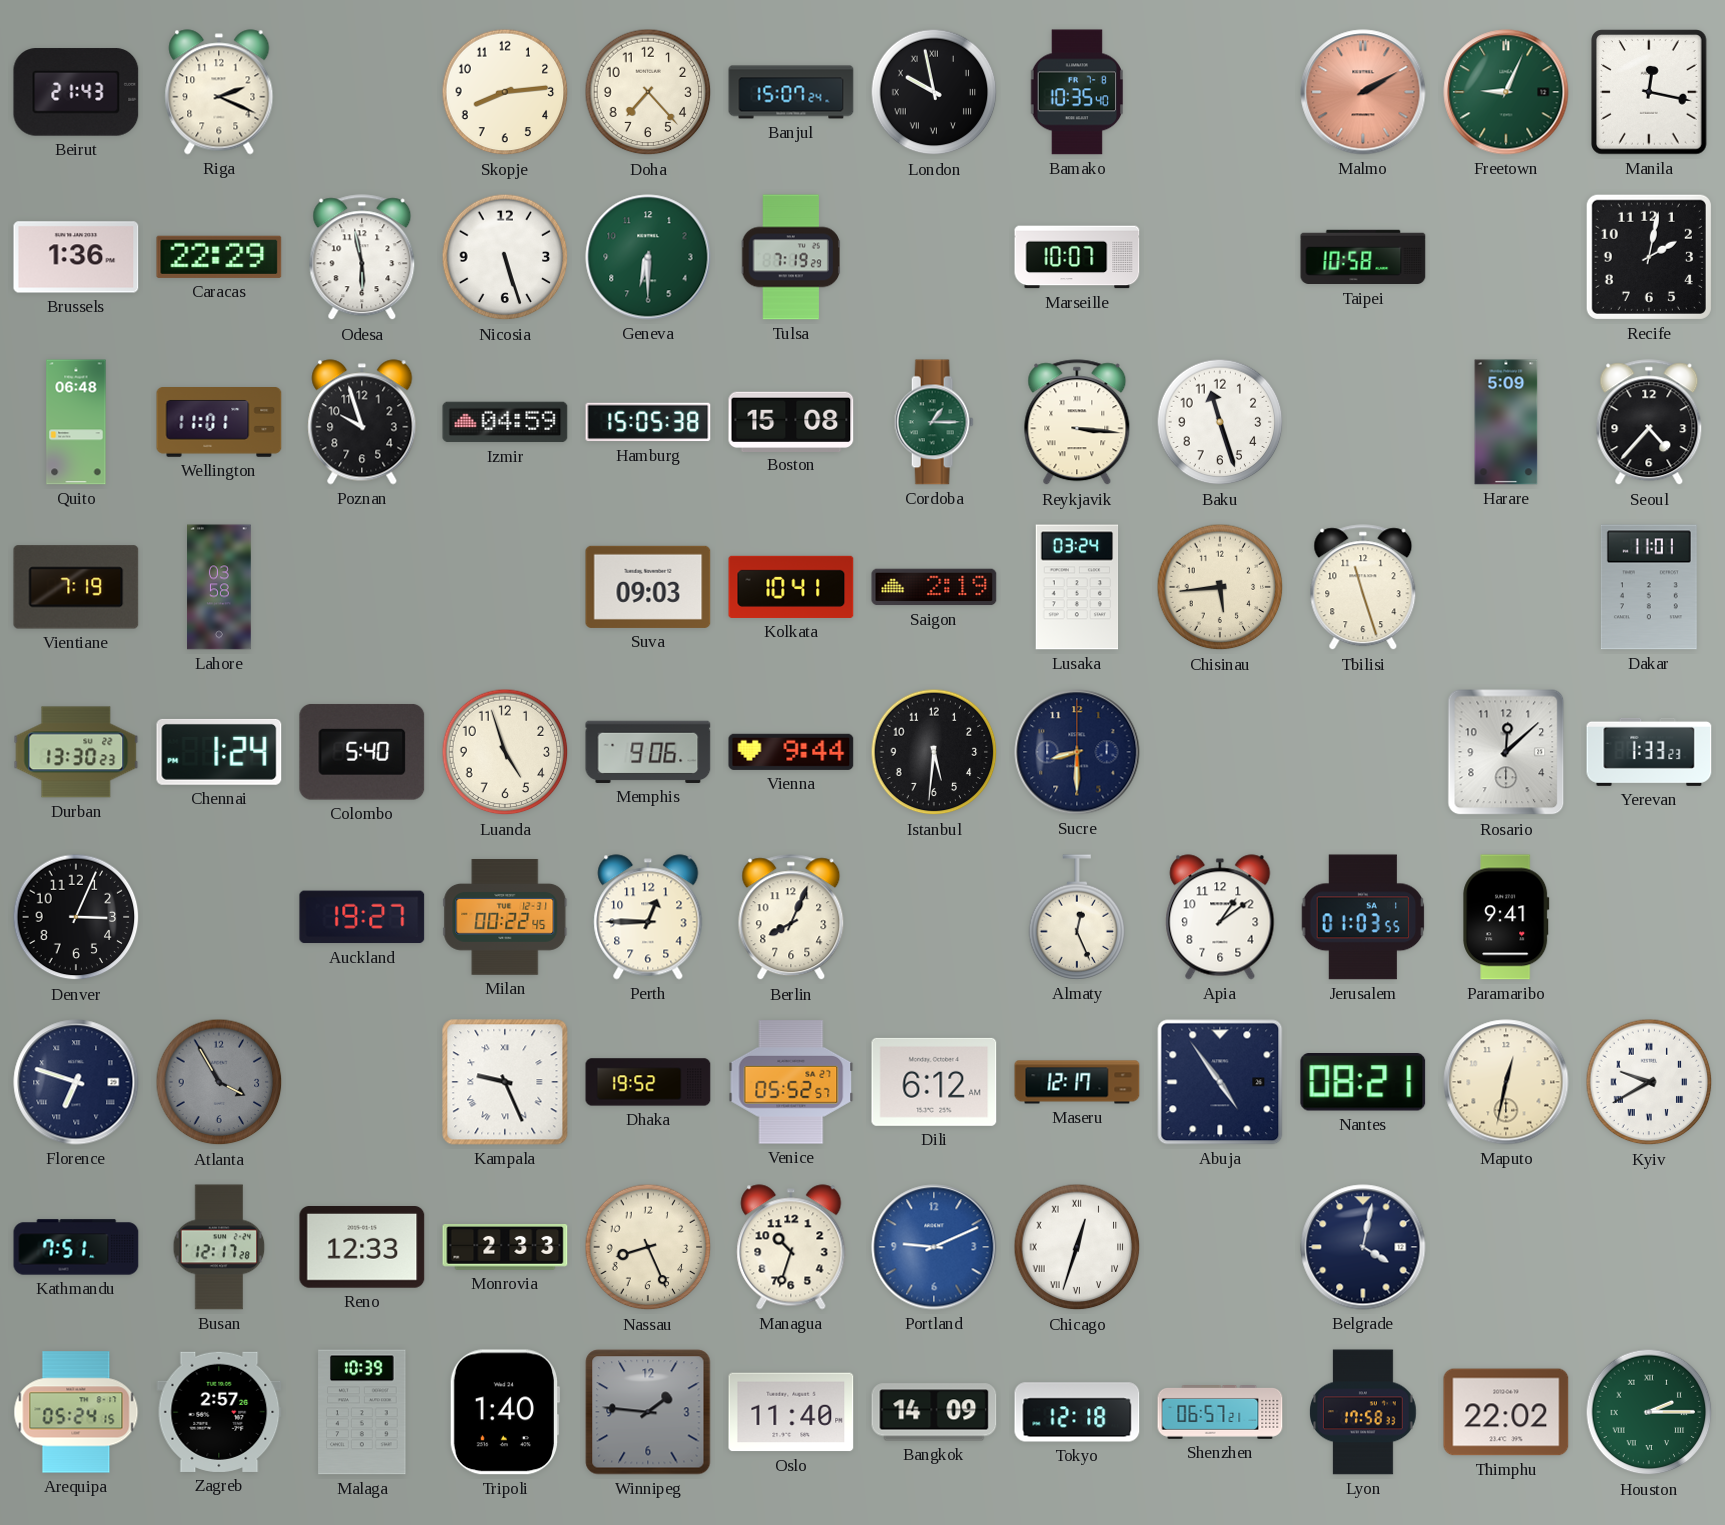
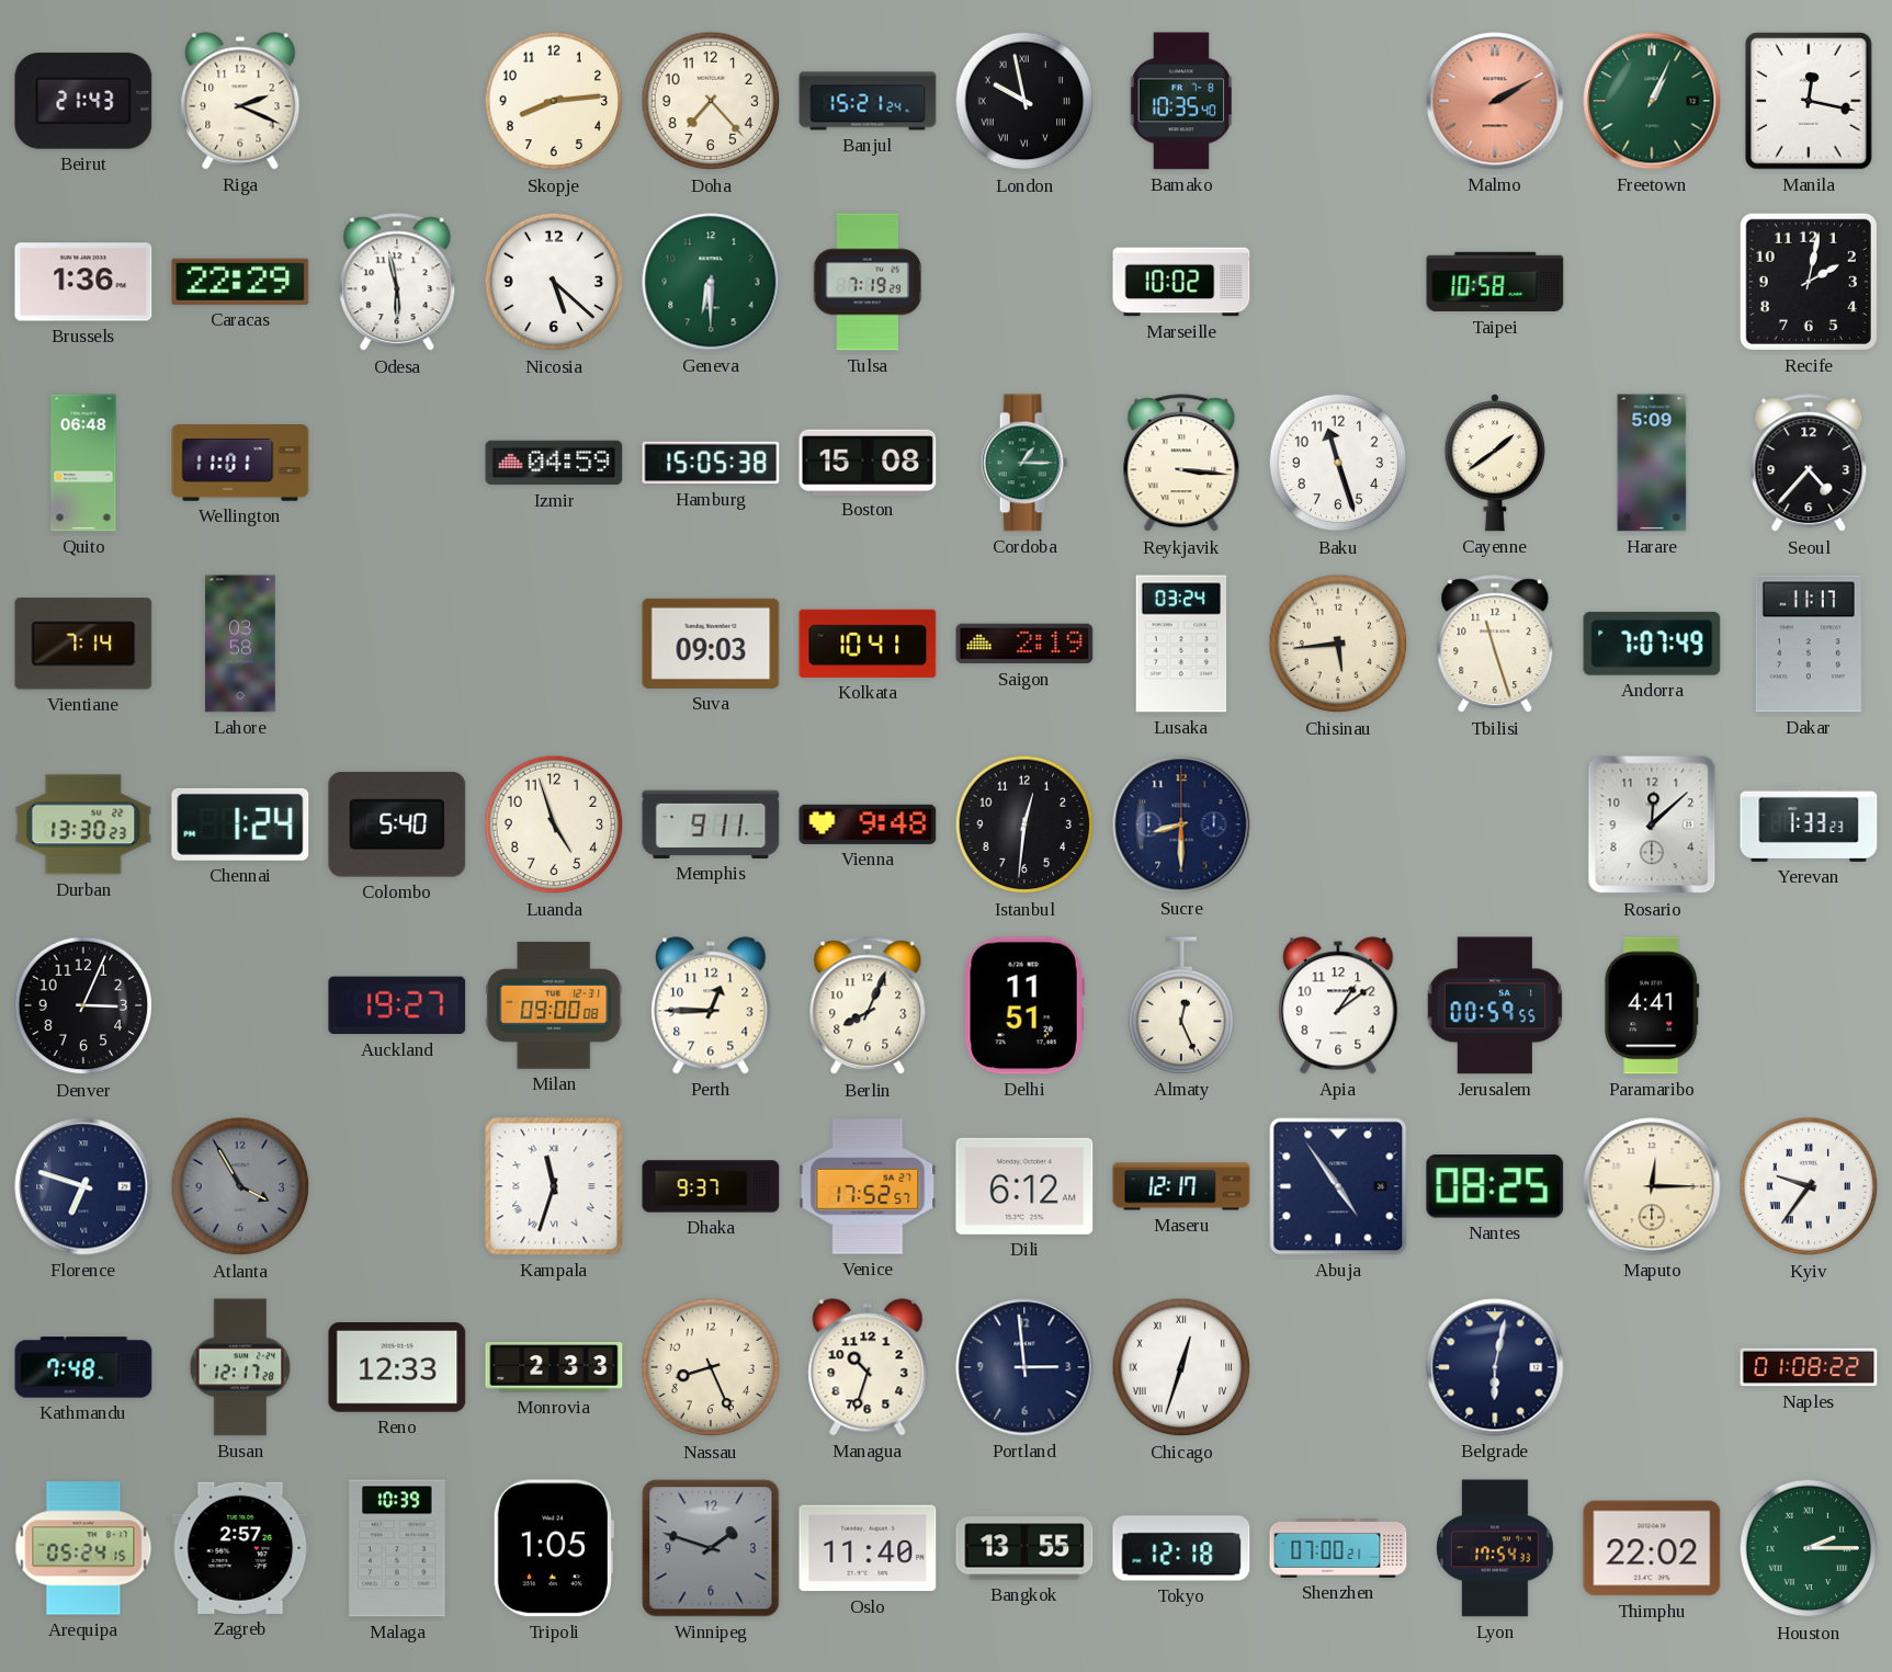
Banjul: 15:07 -> 15:21 (868, 101)
Freetown: 9:04 -> 1:04 (1652, 101)
Nicosia: 5:27 -> 5:22 (554, 282)
Marseille: 10:07 -> 10:02 (1181, 282)
Poznan: 9:57 -> none (362, 422)
Cayenne: none -> 1:39 (1495, 463)
Vientiane: 7:19 -> 7:14 (83, 644)
Andorra: none -> 7:07 (1652, 644)
Dakar: 11:01 -> 11:17 (1809, 644)
Memphis: 9:06 -> 9:11 (711, 824)
Vienna: 9:44 -> 9:48 (868, 824)
Istanbul: 5:31 -> 12:31 (1024, 824)
Milan: 00:22 -> 09:00 (554, 1006)
Delhi: none -> 11:51 (1024, 1005)
Jerusalem: 01:03 -> 00:59 (1495, 1005)
Paramaribo: 9:41 -> 4:41 (1652, 1005)
Kampala: 9:26 -> 11:33 (554, 1186)
Dhaka: 19:52 -> 9:37 (711, 1186)
Venice: 05:52 -> 17:52 (868, 1186)
Nantes: 08:21 -> 08:25 (1495, 1187)
Maputo: 12:32 -> 12:15 (1652, 1186)
Kyiv: 9:40 -> 9:36 (1809, 1186)
Kathmandu: 7:51 -> 7:48 (83, 1367)
Portland: 9:11 -> 2:59 (1024, 1367)
Portland dial: blue -> navy (1024, 1367)
Belgrade: 4:02 -> 6:02 (1495, 1367)
Naples: none -> 01:08 (1809, 1367)
Tripoli: 1:40 -> 1:05 (554, 1548)
Winnipeg: 1:46 -> 1:48 (711, 1548)
Bangkok: 14:09 -> 13:55 (1024, 1548)
Shenzhen: 06:57 -> 07:00 (1338, 1549)
Lyon: 17:58 -> 17:54 (1496, 1548)
